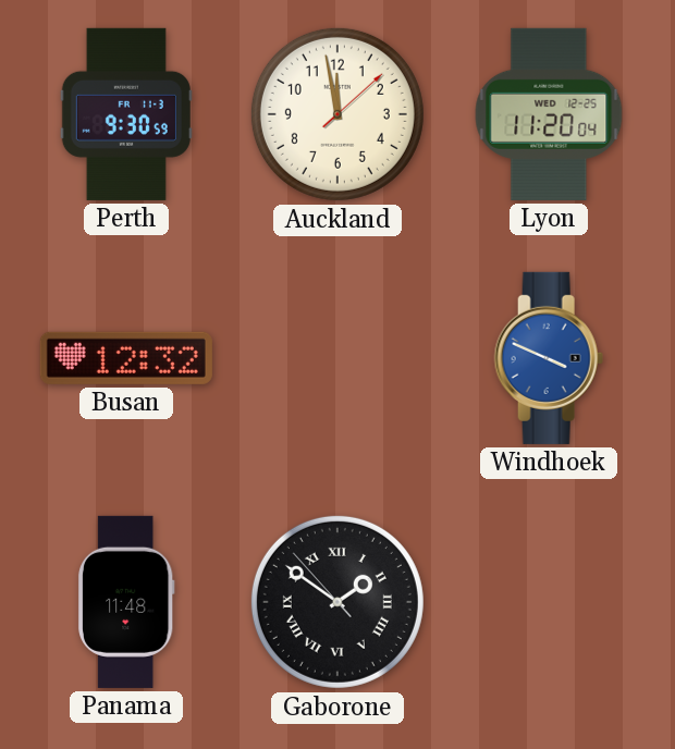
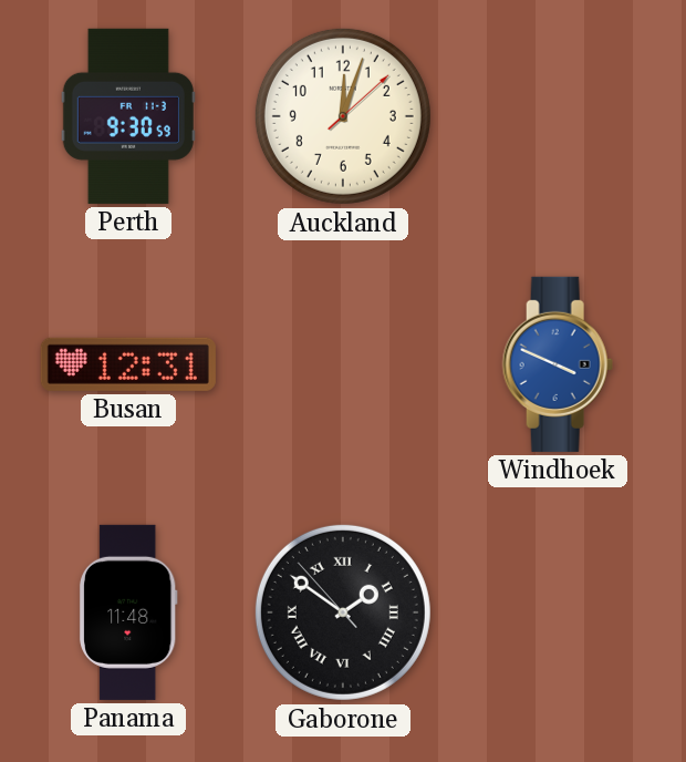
Auckland: 11:58 -> 12:03 (343, 116)
Lyon: 11:20 -> none (549, 114)
Busan: 12:32 -> 12:31 (128, 364)
